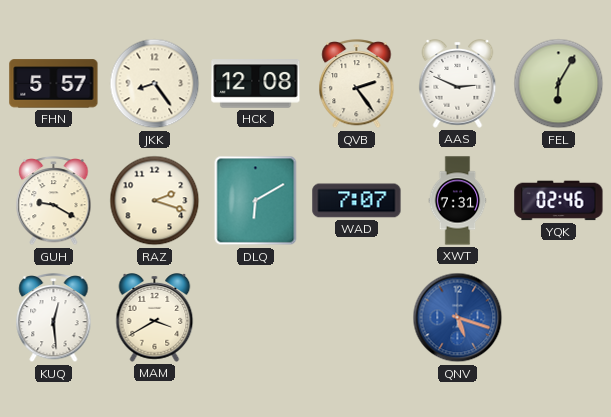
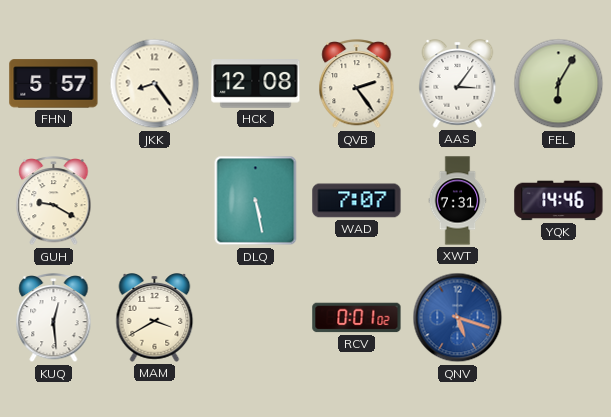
AAS: 2:49 -> 3:06 (458, 84)
RAZ: 2:18 -> none (155, 201)
DLQ: 6:10 -> 5:28 (256, 201)
YQK: 02:46 -> 14:46 (559, 201)
RCV: none -> 0:01 (357, 318)
